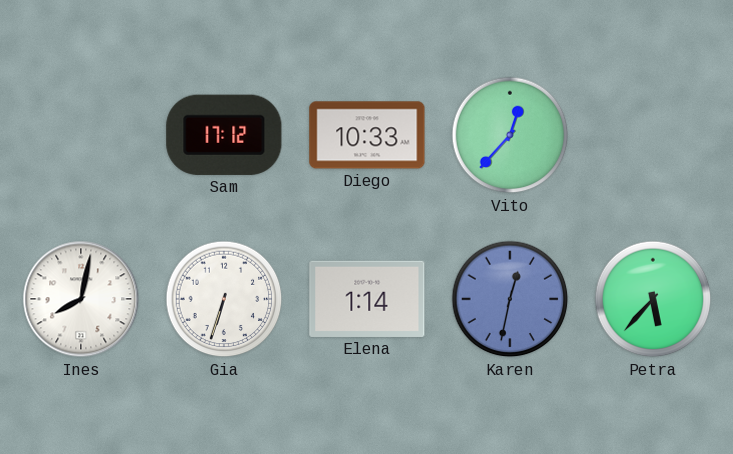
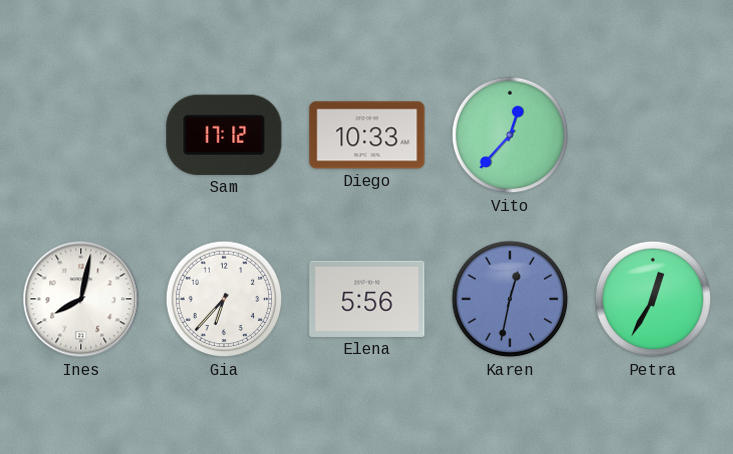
Gia: 6:33 -> 6:37 (224, 299)
Elena: 1:14 -> 5:56 (367, 299)
Petra: 5:37 -> 12:35 (653, 299)
